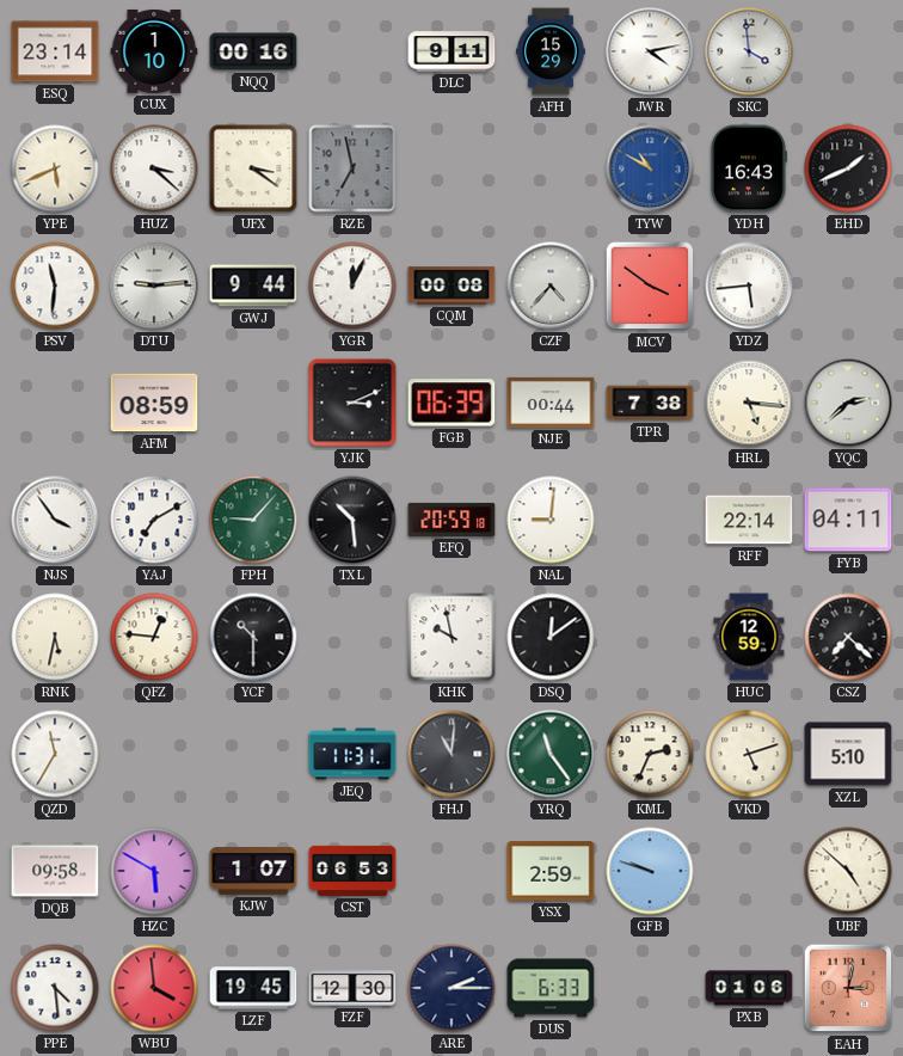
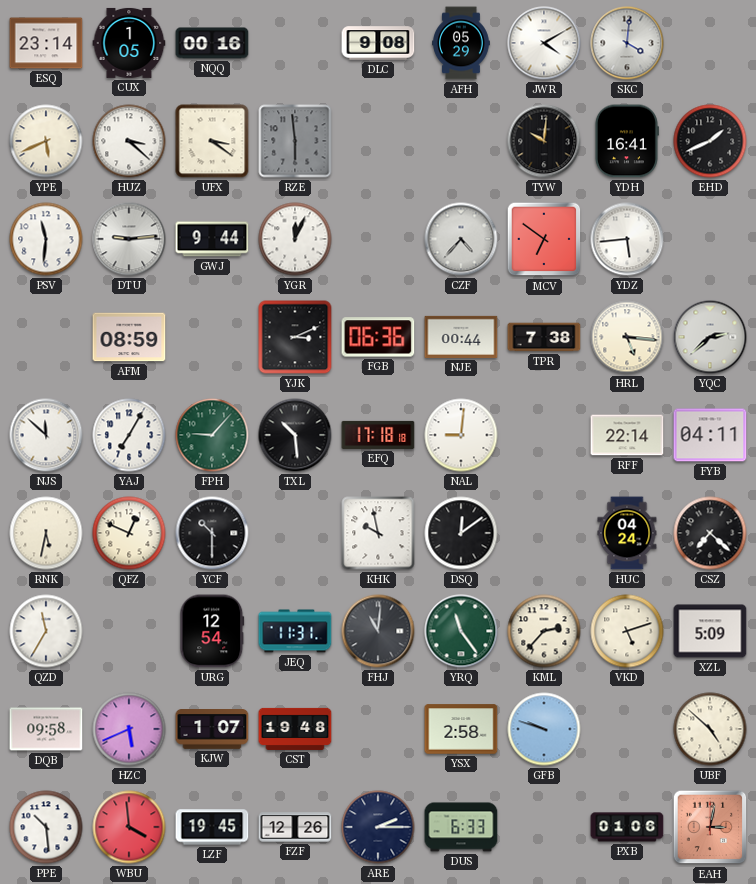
CUX: 1:10 -> 1:05 (129, 43)
DLC: 9:11 -> 9:08 (378, 43)
AFH: 15:29 -> 05:29 (462, 43)
JWR: 4:13 -> 4:10 (544, 43)
SKC: 3:59 -> 4:01 (627, 43)
RZE: 6:58 -> 5:59 (295, 141)
TYW: 10:50 -> 10:01 (544, 141)
TYW dial: blue -> black (544, 141)
YDH: 16:43 -> 16:41 (626, 141)
CQM: 00:08 -> none (451, 286)
MCV: 3:51 -> 6:51 (544, 239)
FGB: 06:39 -> 06:36 (378, 337)
NJS: 3:54 -> 11:52 (46, 435)
YAJ: 7:10 -> 7:05 (129, 435)
EFQ: 20:59 -> 17:18 (378, 435)
QFZ: 12:46 -> 12:49 (129, 533)
HUC: 12:59 -> 04:24 (627, 533)
URG: none -> 12:54 (212, 631)
KML: 2:34 -> 2:37 (544, 631)
XZL: 5:10 -> 5:09 (710, 631)
HZC: 5:50 -> 5:41 (129, 729)
CST: 06:53 -> 19:48 (295, 729)
YSX: 2:59 -> 2:58 (461, 729)
PPE: 4:29 -> 10:29 (46, 827)
FZF: 12:30 -> 12:26 (295, 827)
